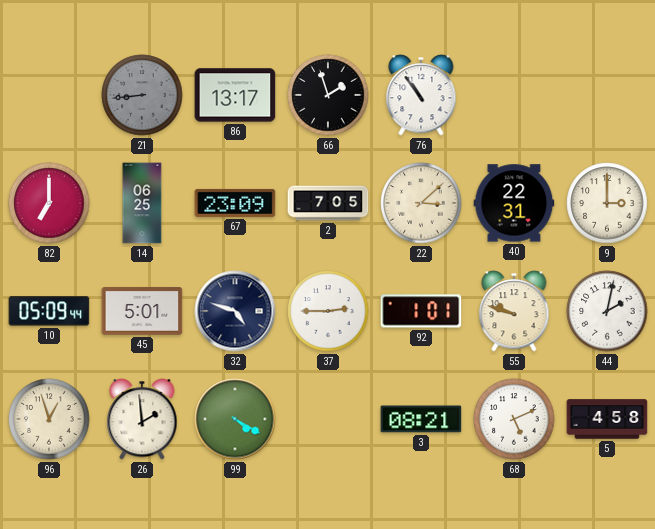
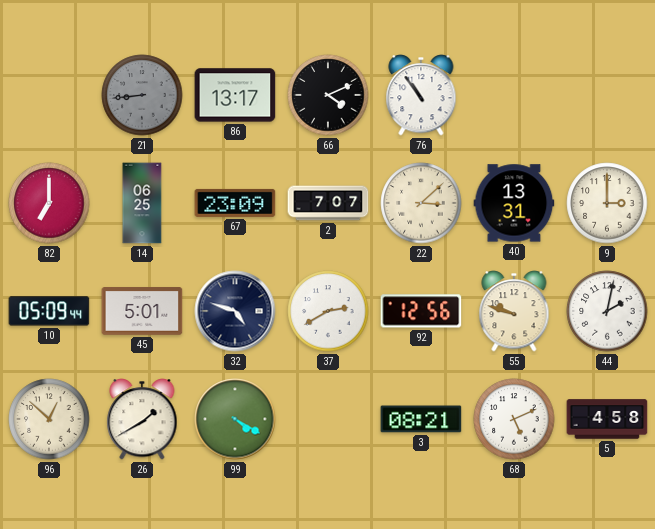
66: 1:57 -> 4:11 (328, 95)
2: 7:05 -> 7:07 (328, 203)
40: 22:31 -> 13:31 (514, 203)
37: 2:45 -> 2:40 (328, 311)
92: 1:01 -> 12:56 (421, 311)
96: 12:57 -> 12:52 (49, 419)
26: 1:59 -> 1:40 (142, 419)
